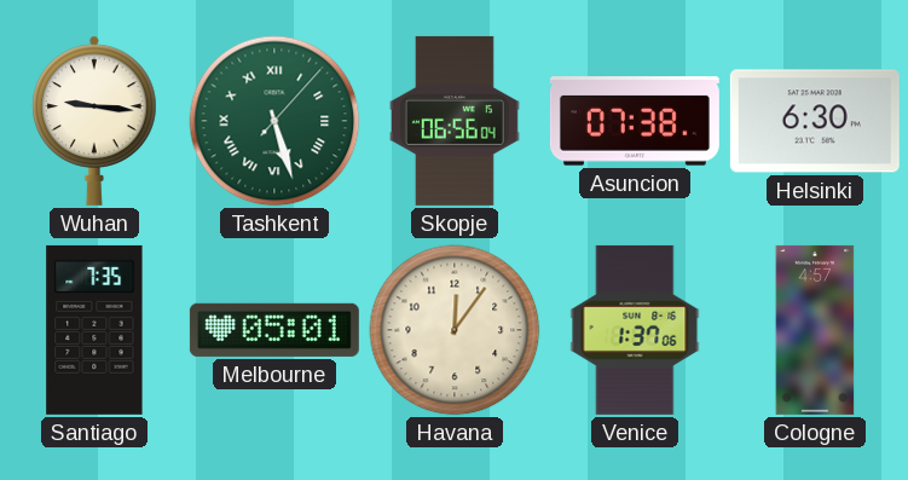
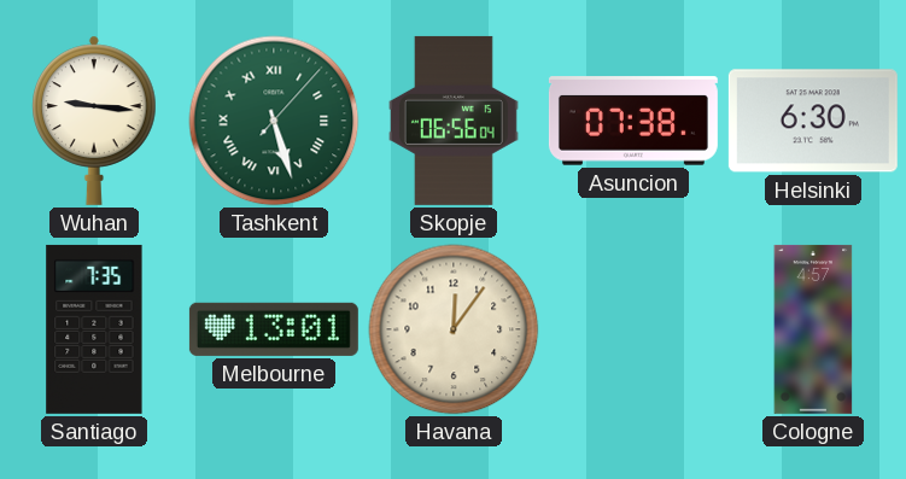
Melbourne: 05:01 -> 13:01 (274, 329)
Venice: 1:37 -> none (635, 330)
